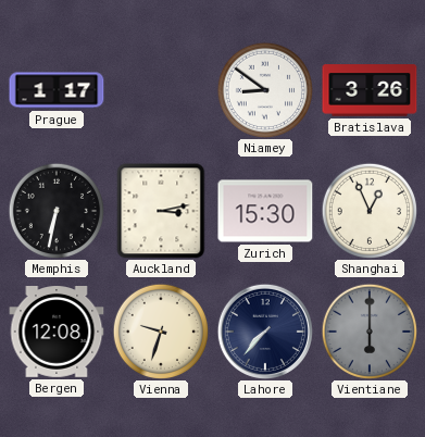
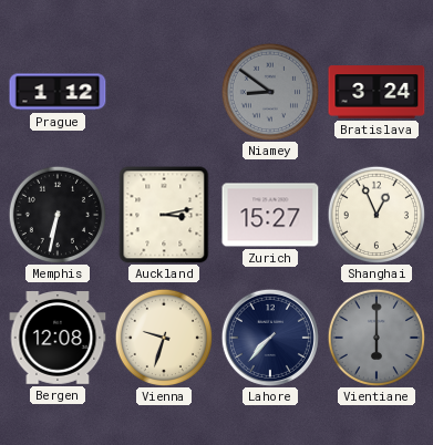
Prague: 1:17 -> 1:12 (58, 92)
Niamey dial: white -> grey (269, 91)
Bratislava: 3:26 -> 3:24 (377, 92)
Zurich: 15:30 -> 15:27 (270, 215)
